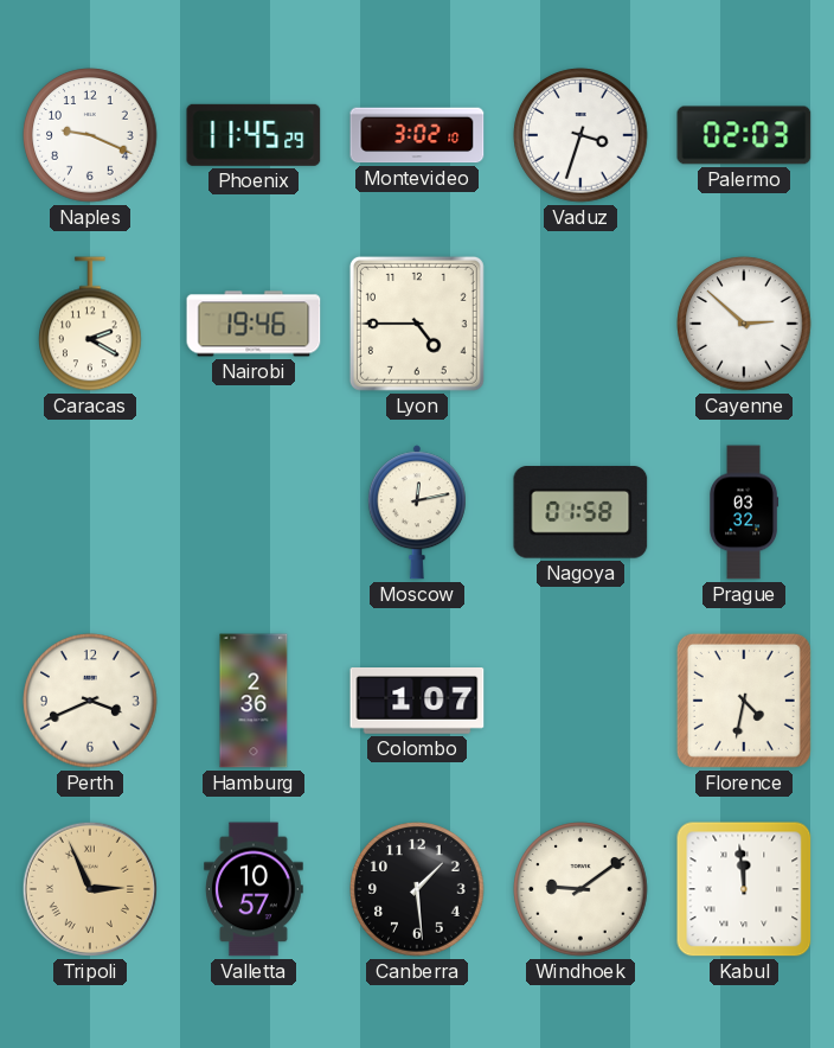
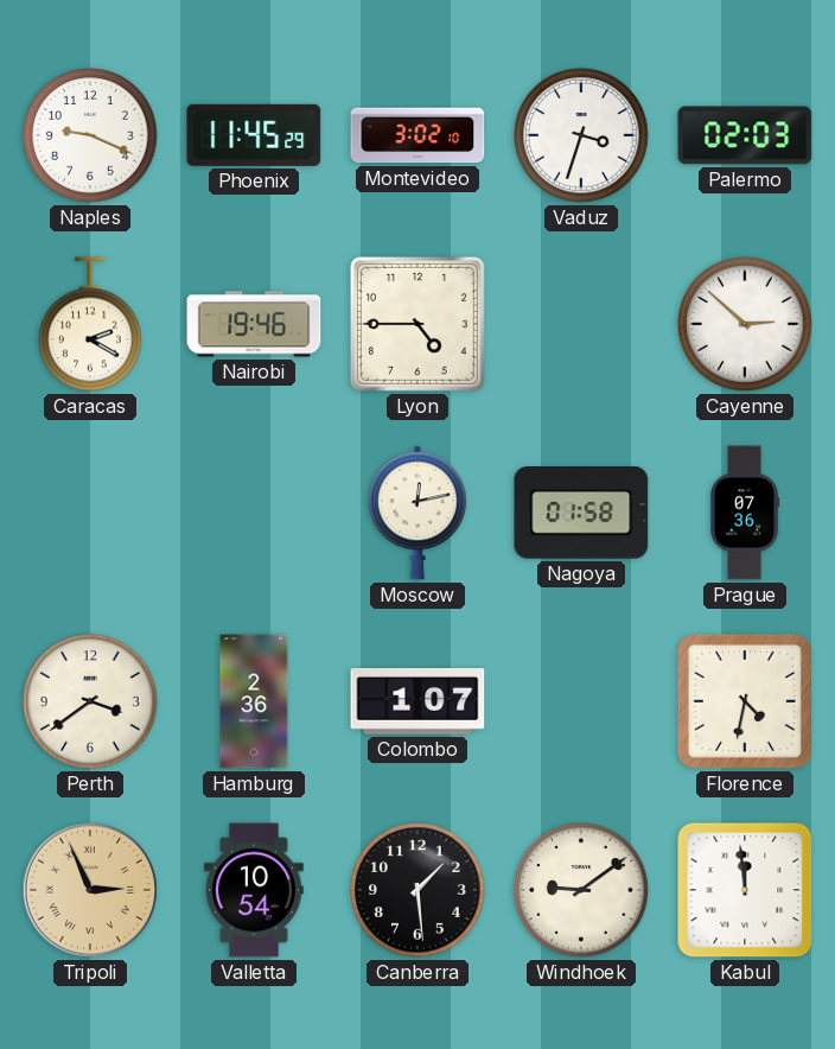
Prague: 03:32 -> 07:36 (746, 513)
Perth: 3:41 -> 3:39 (90, 701)
Valletta: 10:57 -> 10:54 (255, 890)
